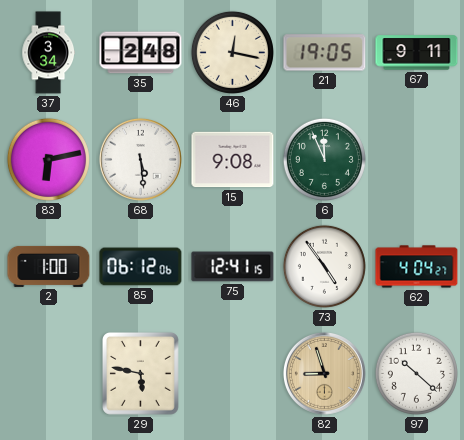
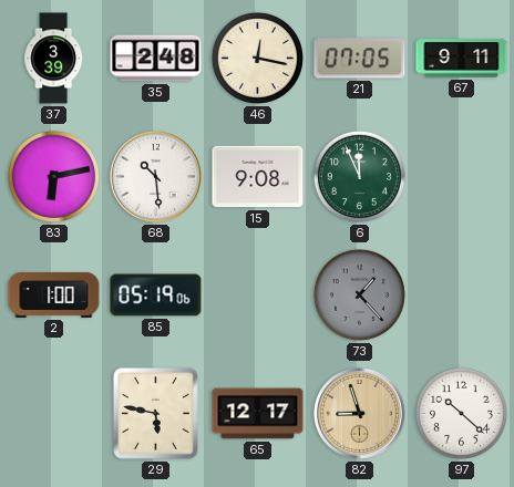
37: 3:34 -> 3:39 (53, 59)
21: 19:05 -> 07:05 (360, 59)
68: 5:29 -> 10:29 (155, 176)
85: 06:12 -> 05:19 (156, 296)
75: 12:41 -> none (233, 267)
73: 4:54 -> 1:23 (359, 294)
73 dial: white -> grey (359, 294)
62: 4:04 -> none (417, 267)
65: none -> 12:17 (258, 414)
